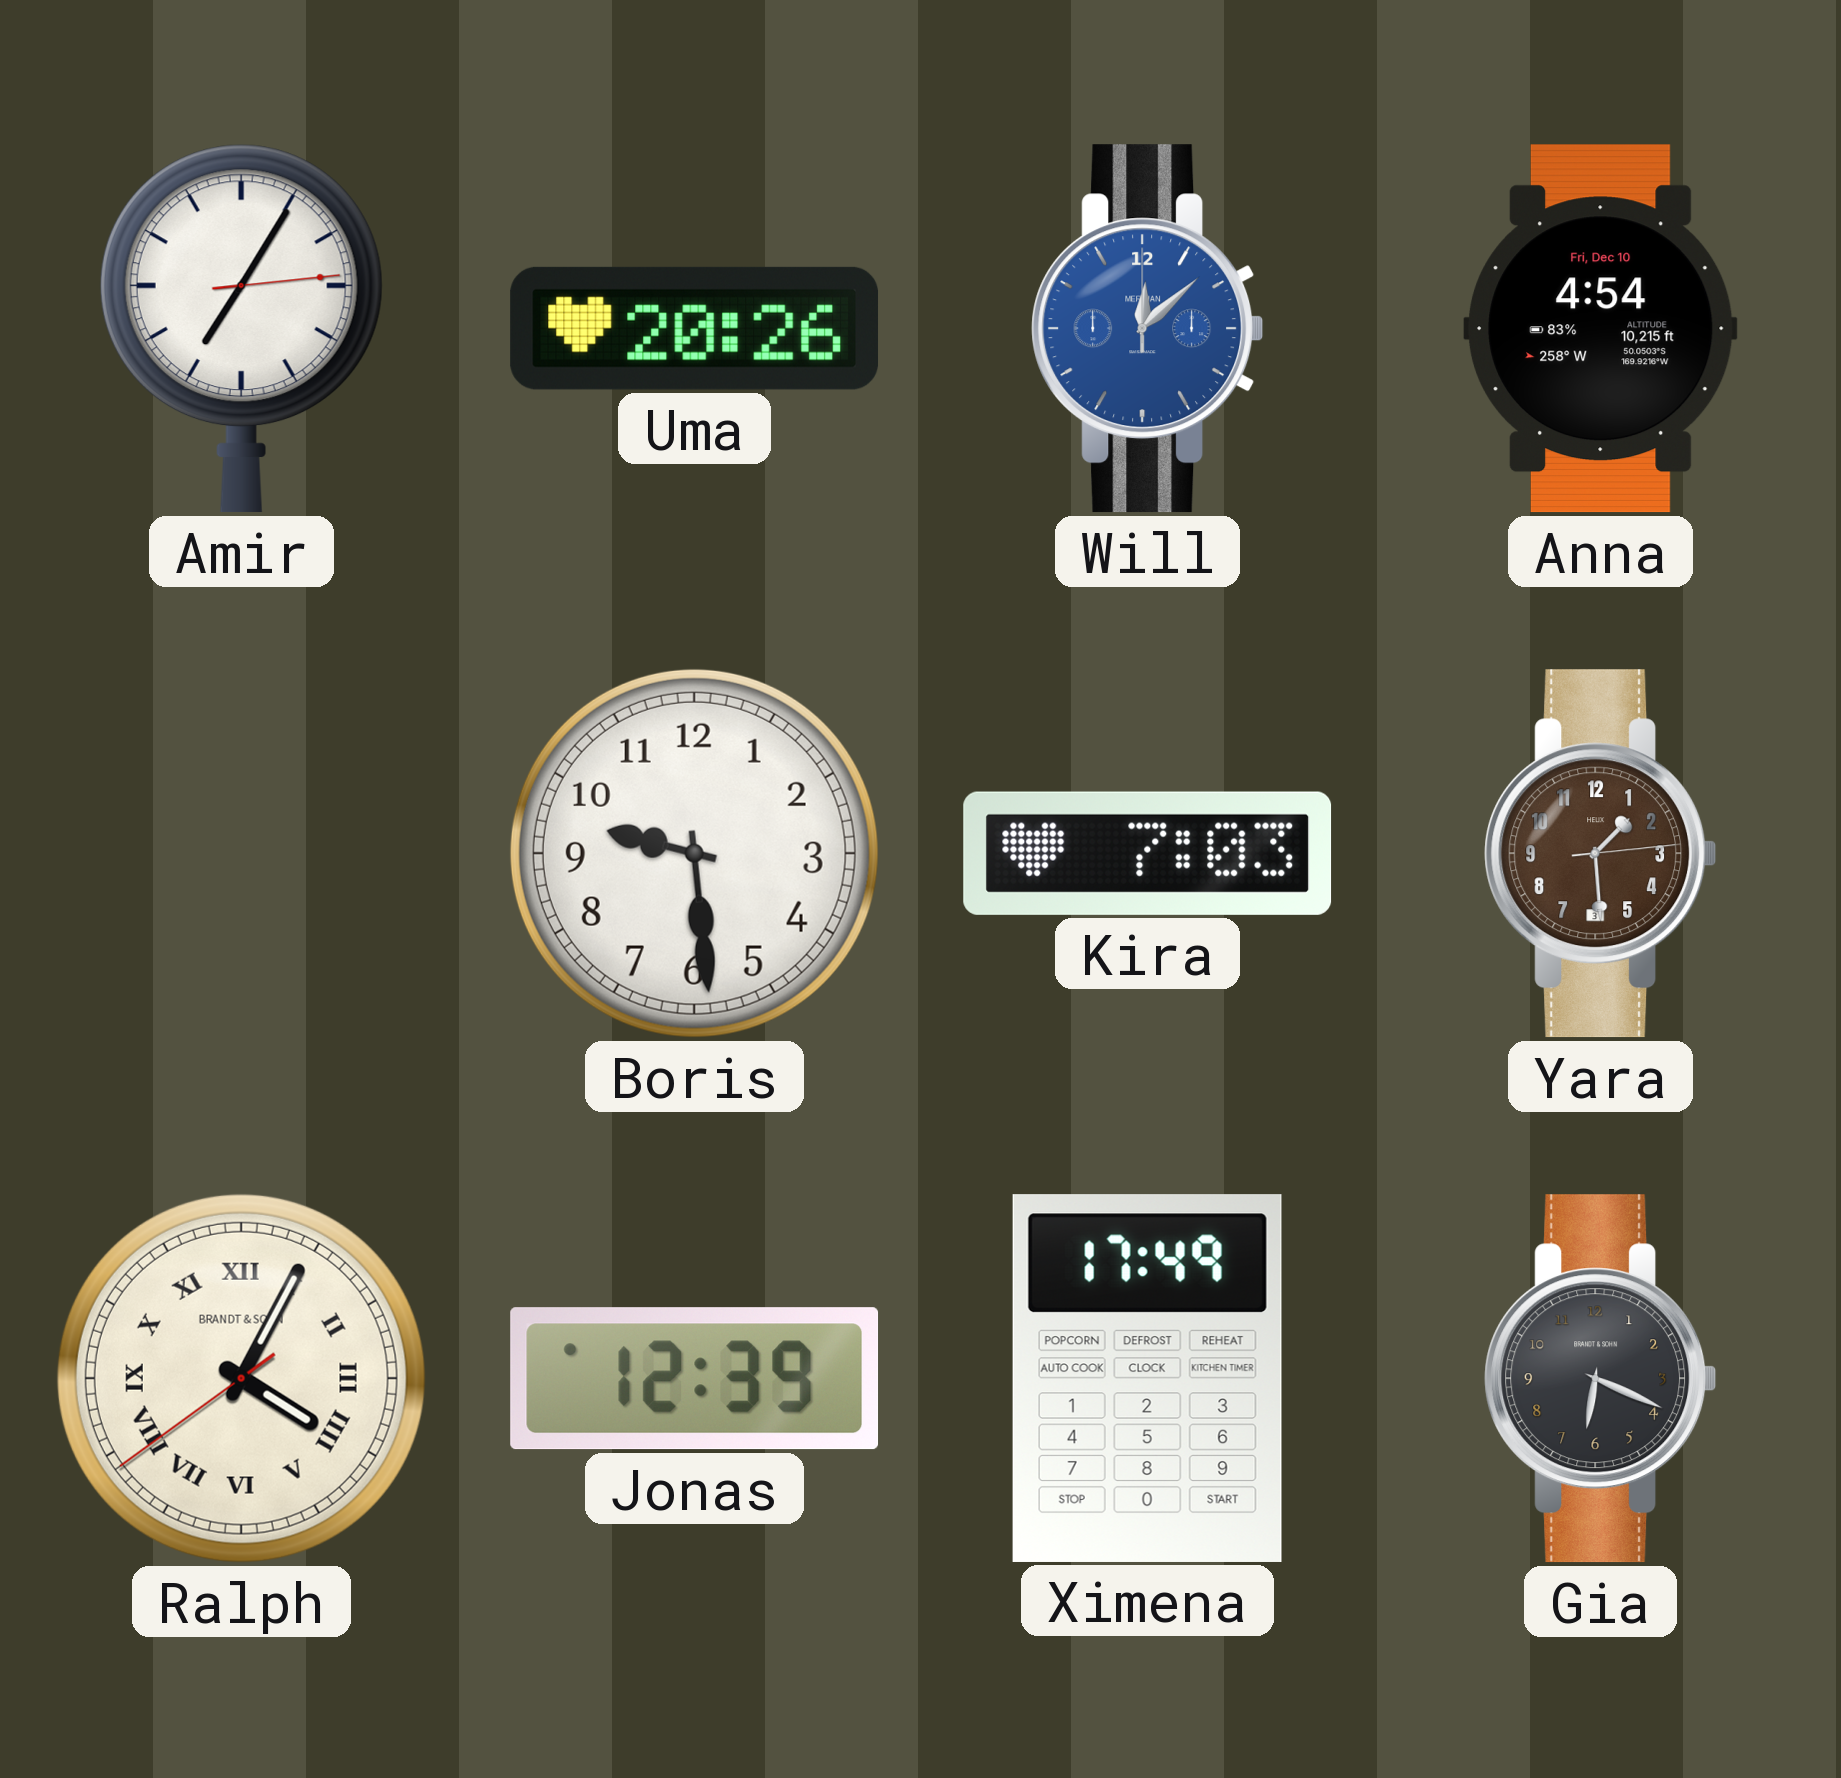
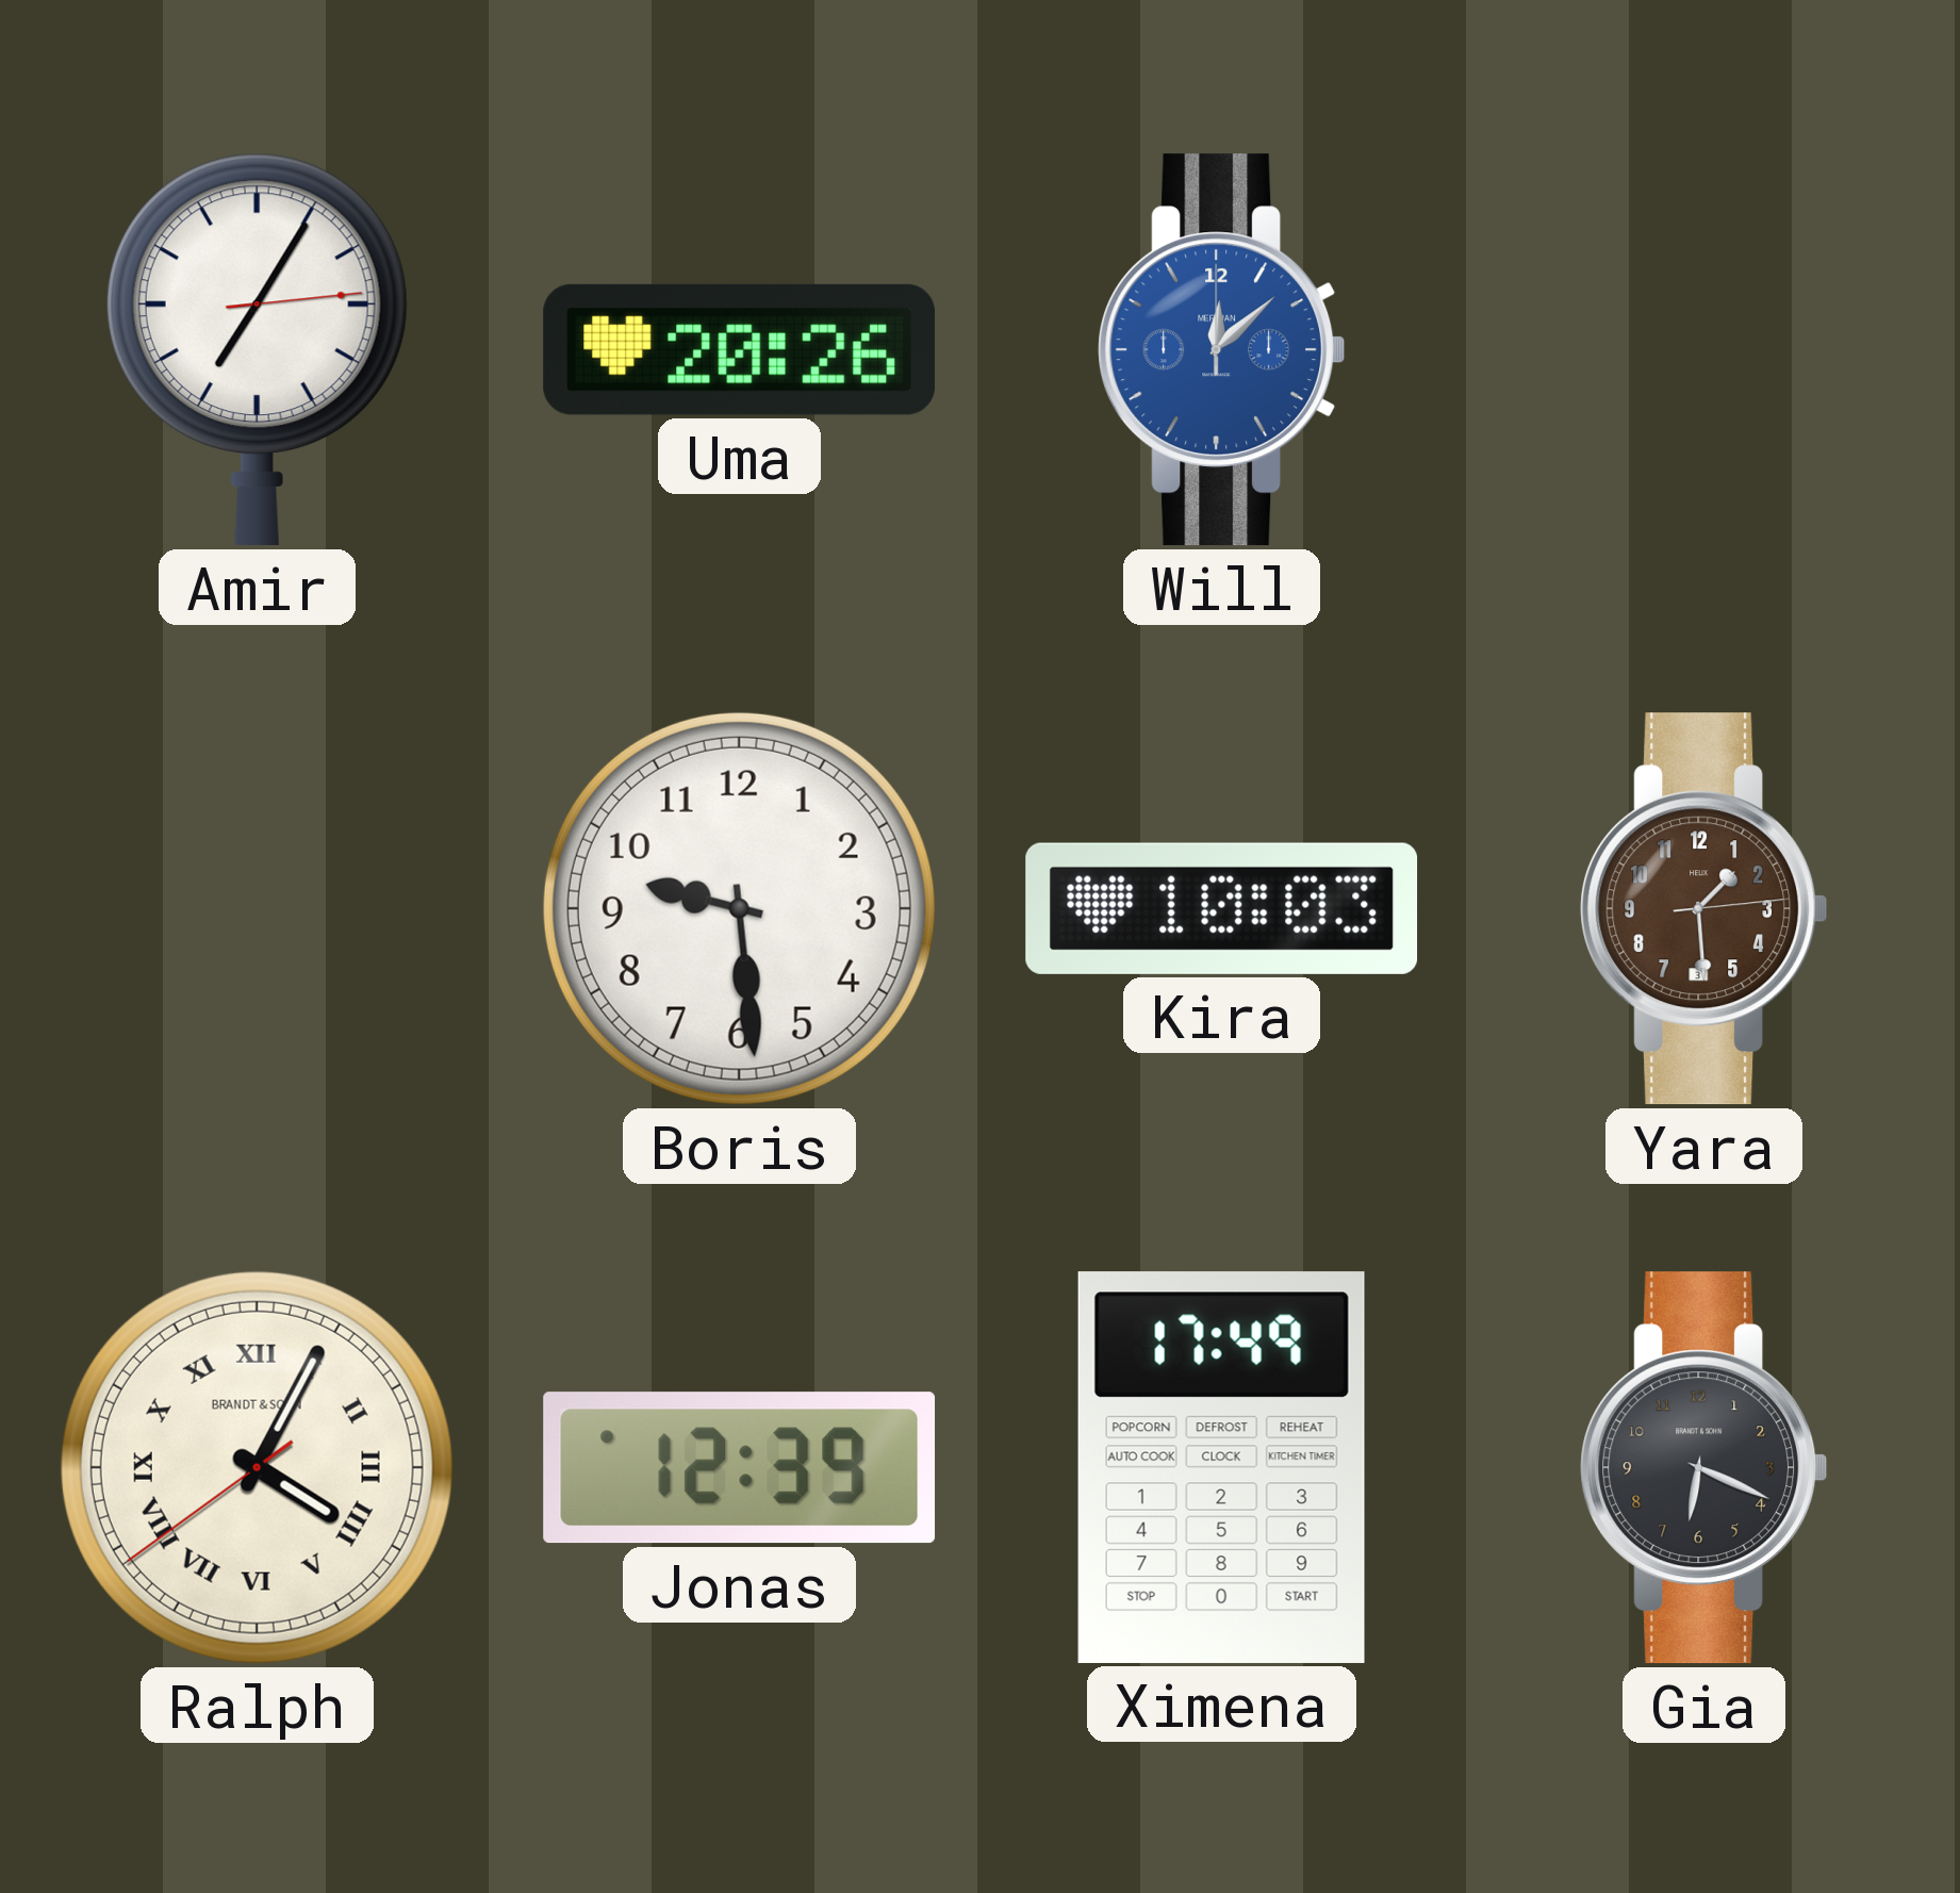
Anna: 4:54 -> none (1601, 329)
Kira: 7:03 -> 10:03 (1222, 908)
